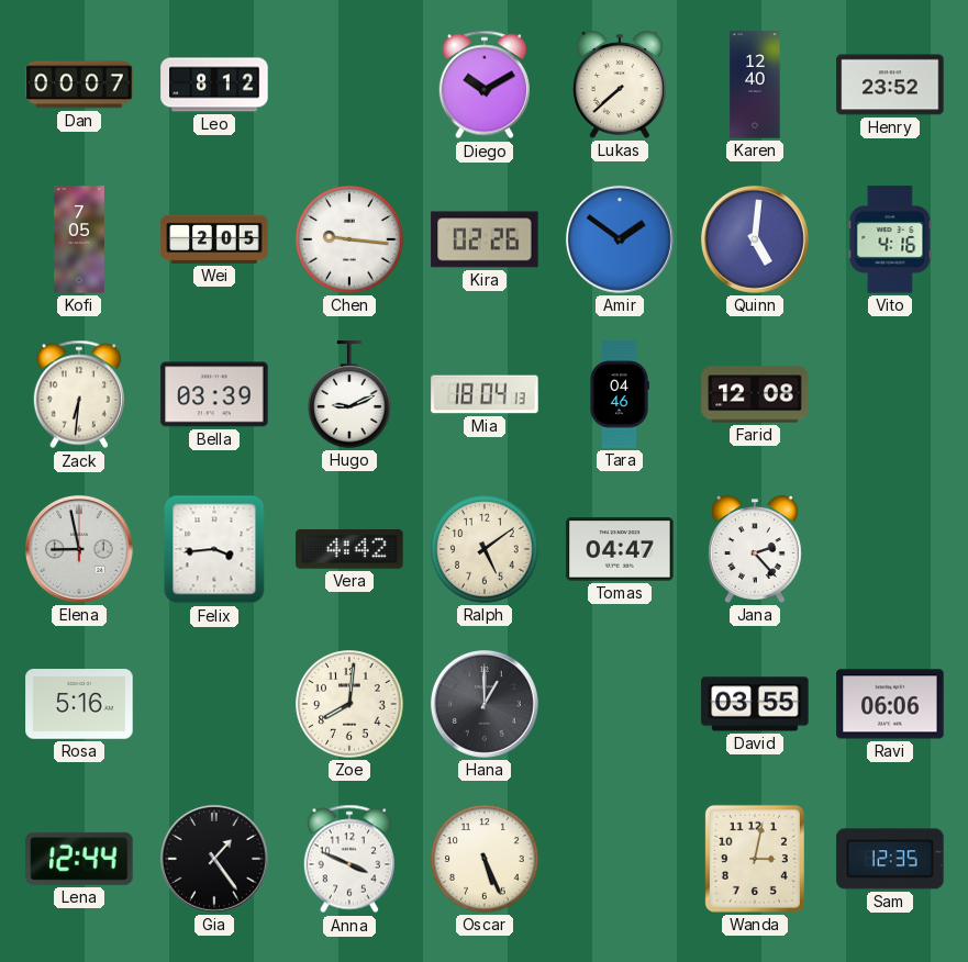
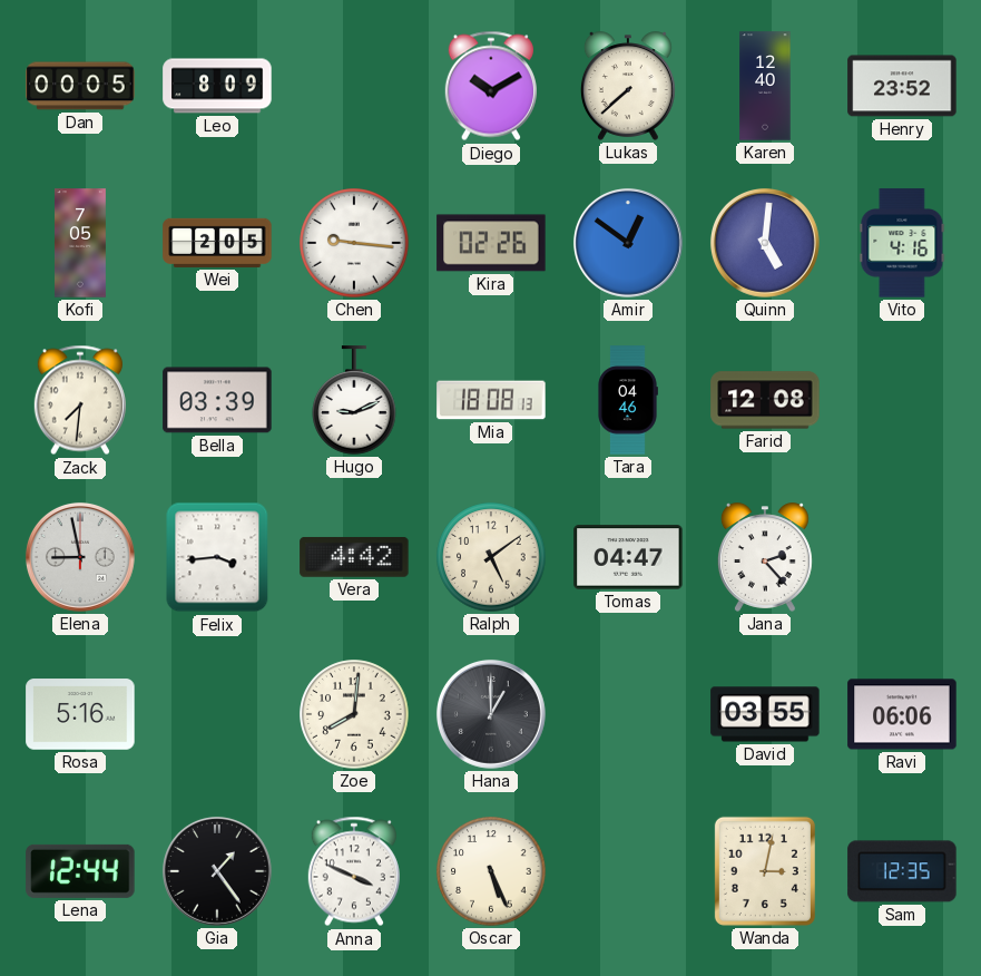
Dan: 00:07 -> 00:05 (80, 86)
Leo: 8:12 -> 8:09 (217, 86)
Amir: 1:51 -> 12:51 (628, 243)
Zack: 6:31 -> 7:31 (80, 400)
Mia: 18:04 -> 18:08 (491, 400)
